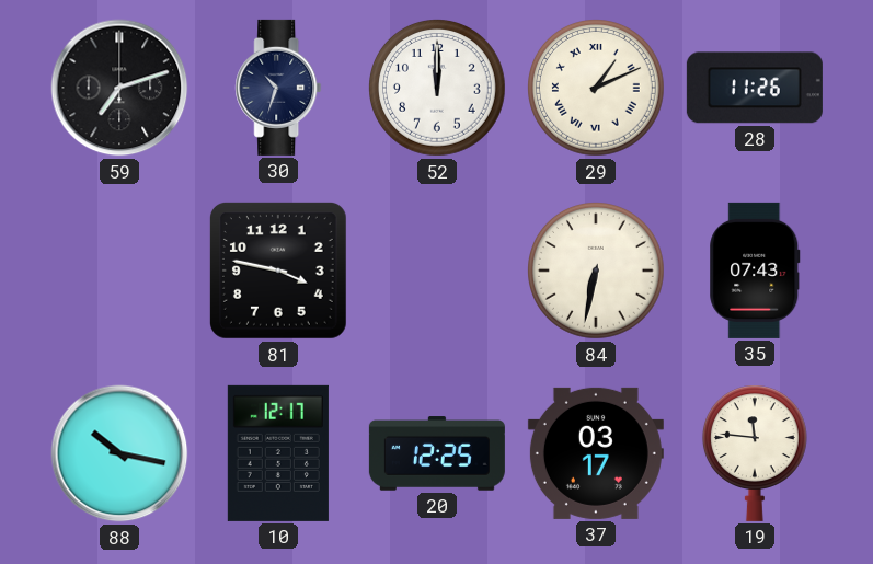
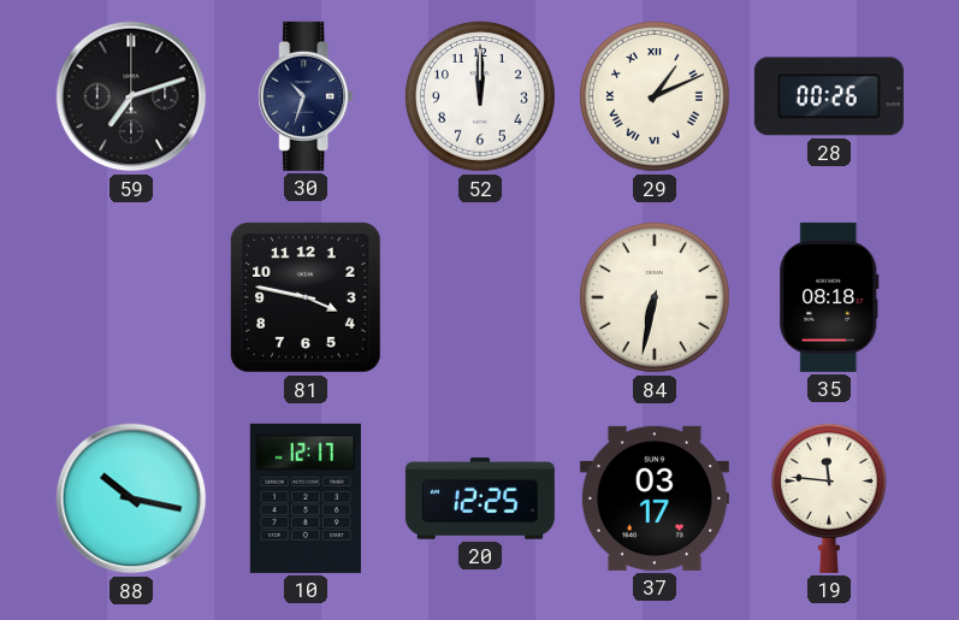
28: 11:26 -> 00:26 (829, 96)
35: 07:43 -> 08:18 (829, 297)
